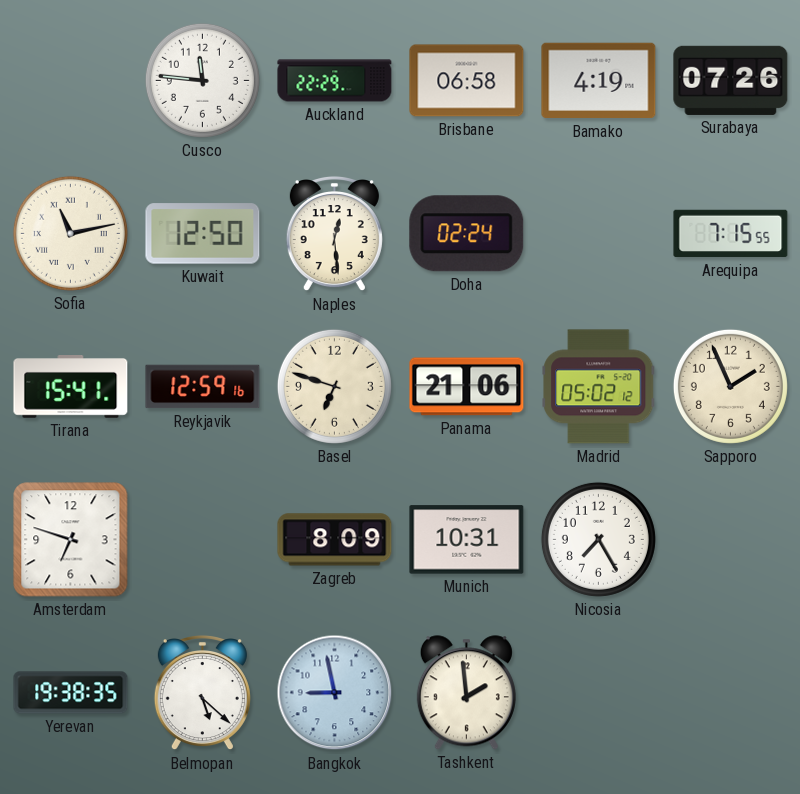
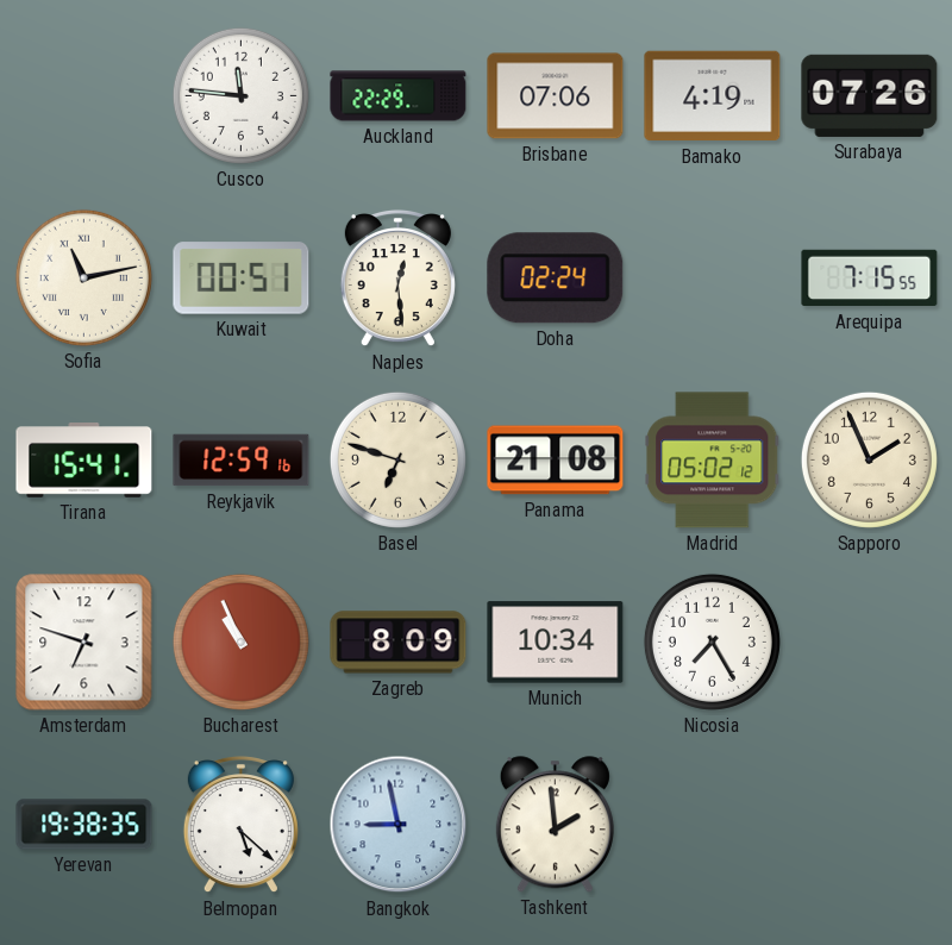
Brisbane: 06:58 -> 07:06 (556, 96)
Kuwait: 12:50 -> 00:51 (242, 279)
Panama: 21:06 -> 21:08 (556, 461)
Bucharest: none -> 10:56 (240, 642)
Munich: 10:31 -> 10:34 (556, 643)
